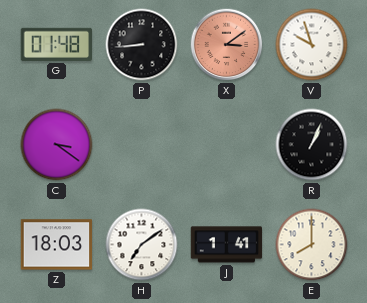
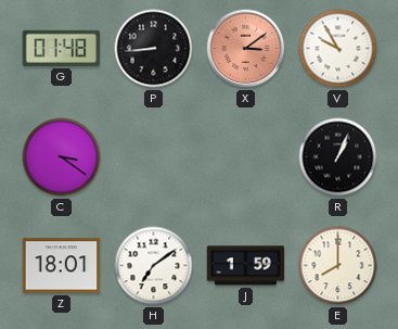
V: 9:57 -> 9:55 (338, 49)
Z: 18:03 -> 18:01 (62, 266)
J: 1:41 -> 1:59 (246, 266)
